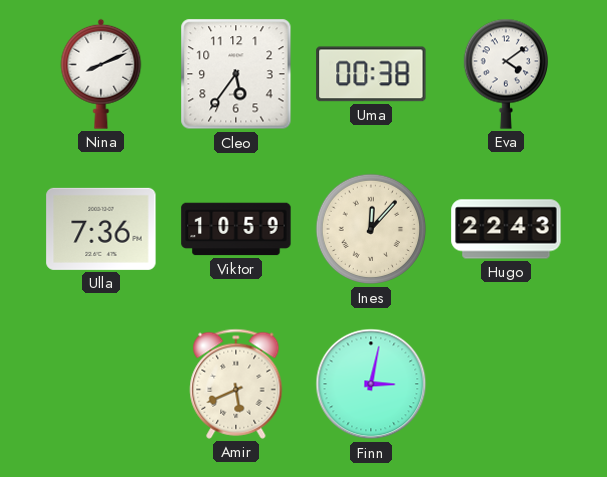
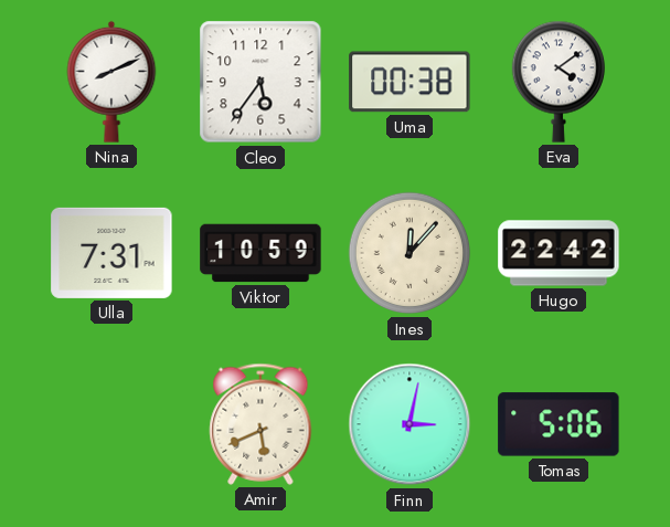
Ulla: 7:36 -> 7:31 (111, 253)
Hugo: 22:43 -> 22:42 (559, 253)
Tomas: none -> 5:06 (559, 424)
